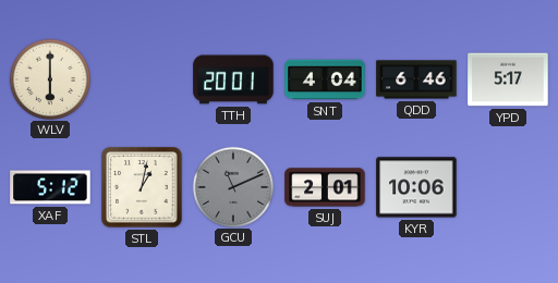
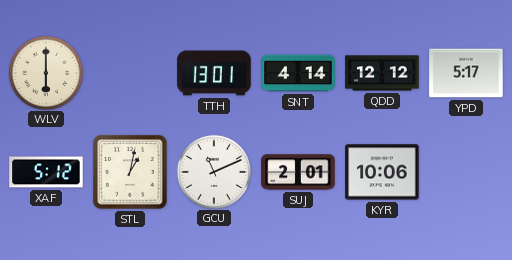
TTH: 20:01 -> 13:01 (214, 73)
SNT: 4:04 -> 4:14 (298, 73)
QDD: 6:46 -> 12:12 (382, 73)
GCU dial: grey -> white (213, 171)
